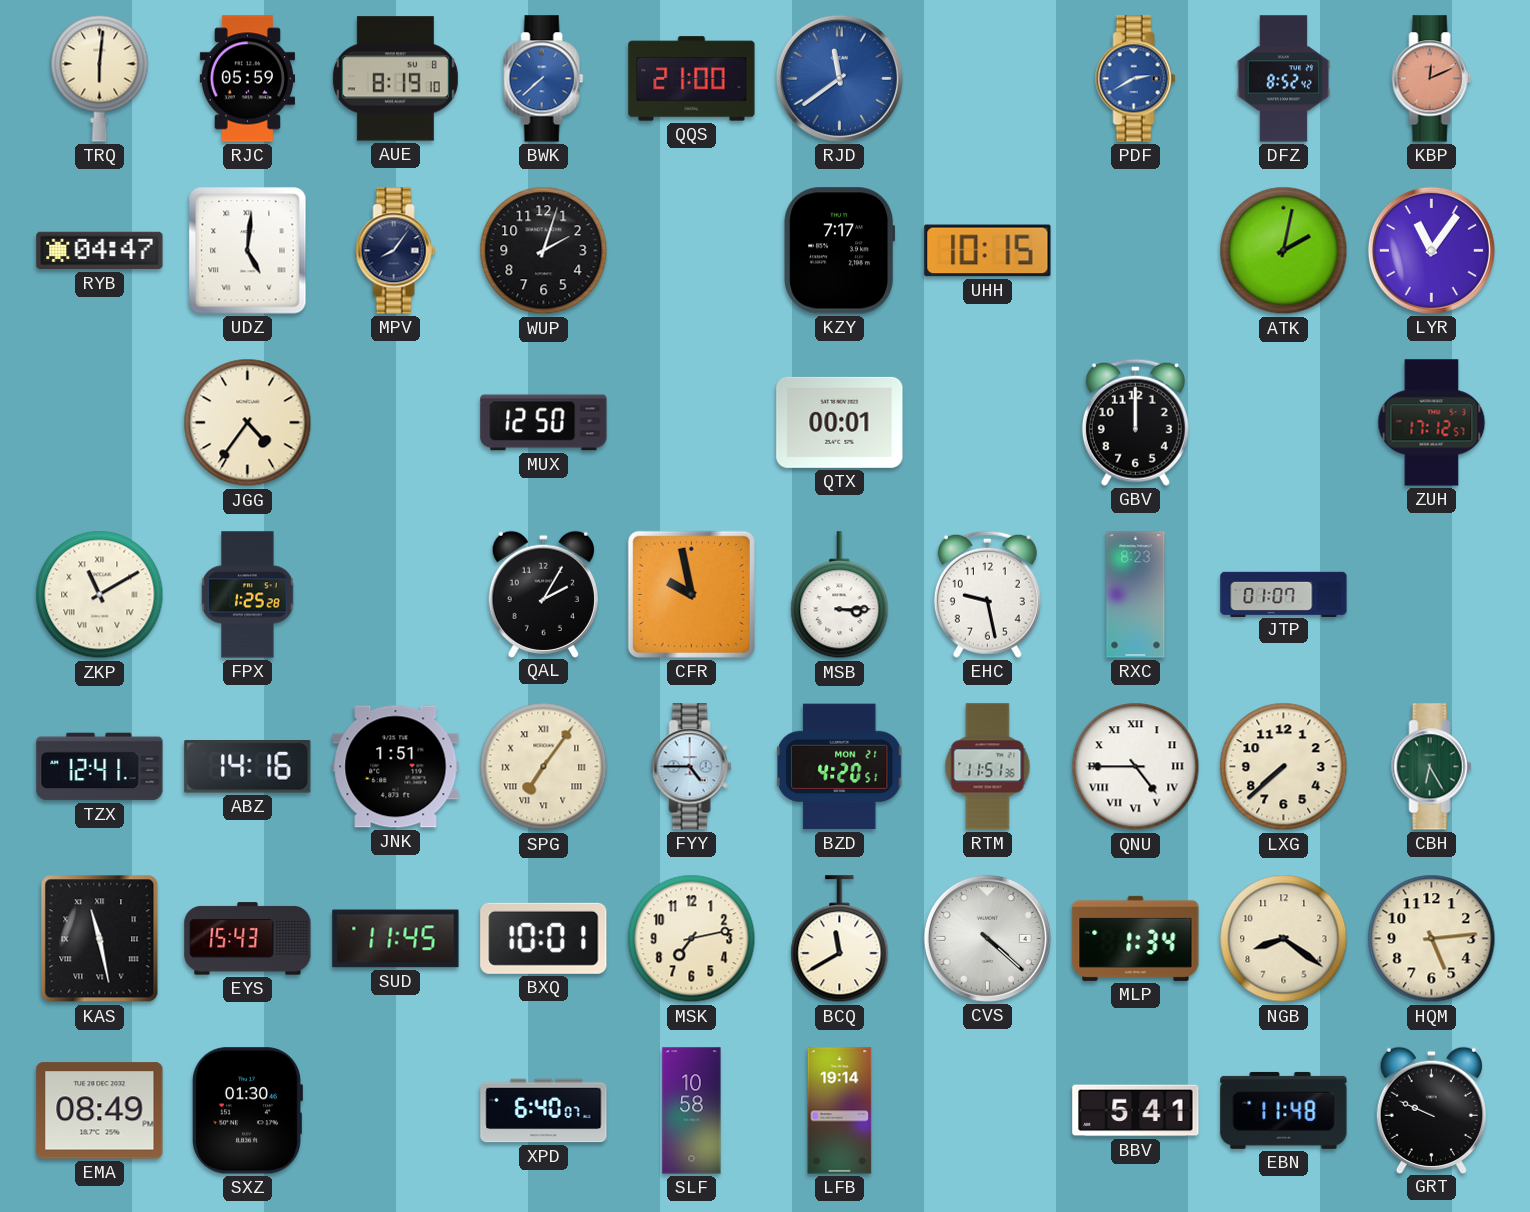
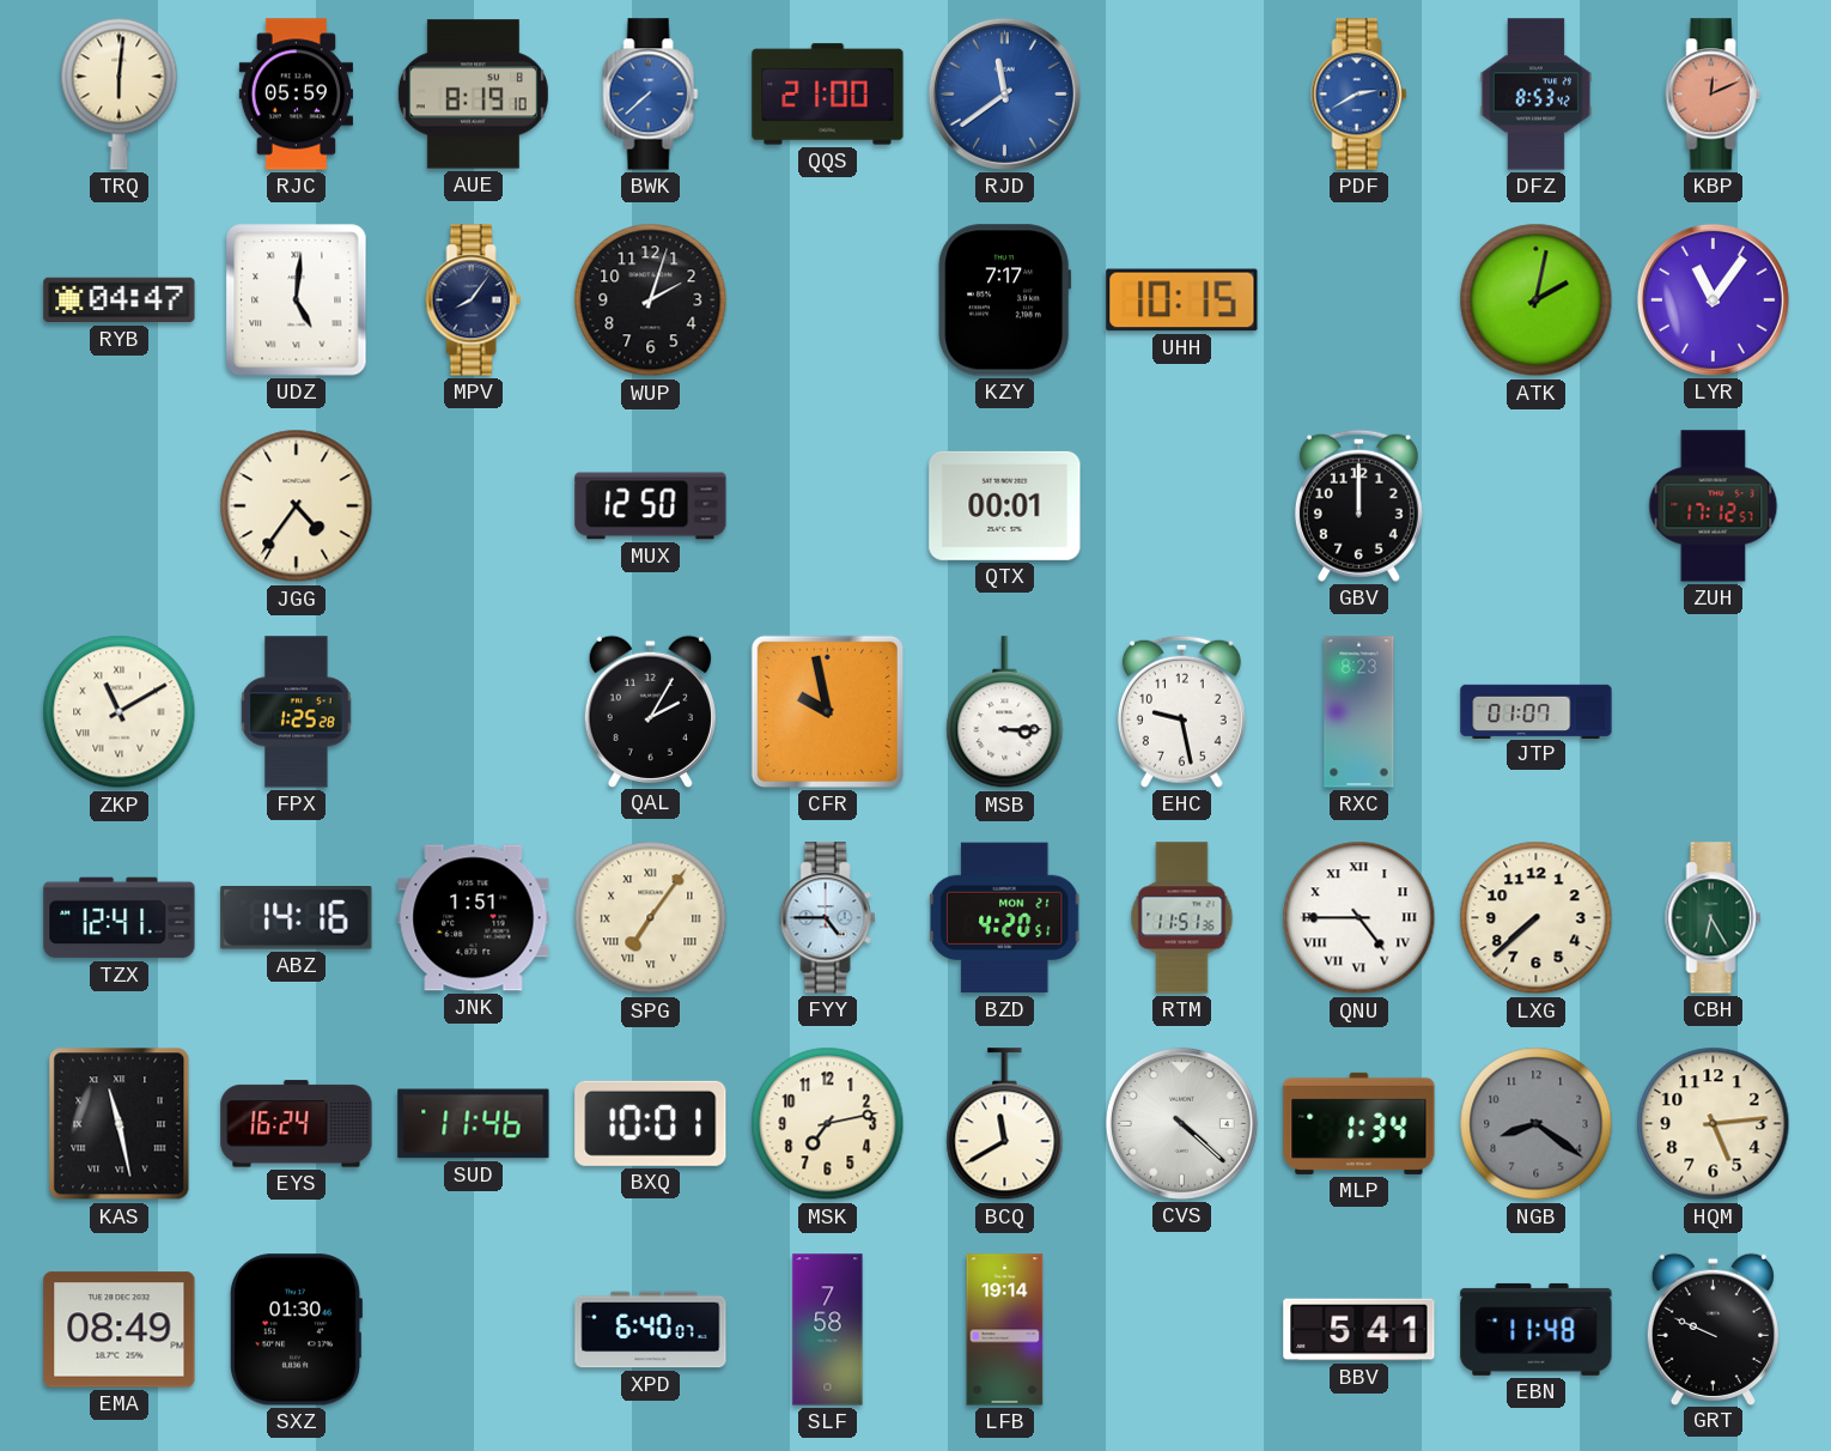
DFZ: 8:52 -> 8:53 (1535, 95)
EYS: 15:43 -> 16:24 (297, 1124)
SUD: 11:45 -> 11:46 (474, 1124)
NGB dial: cream -> grey (1537, 1124)
SLF: 10:58 -> 7:58 (828, 1330)
